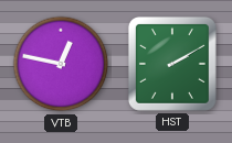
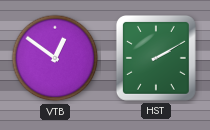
VTB: 12:47 -> 12:51 (55, 58)
